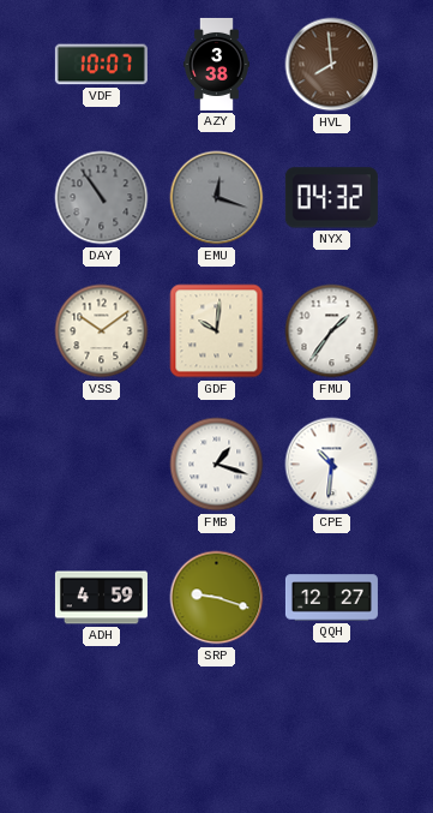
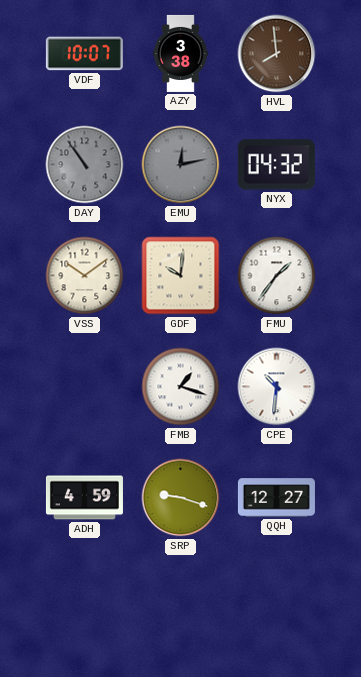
EMU: 12:18 -> 12:13 (181, 165)
